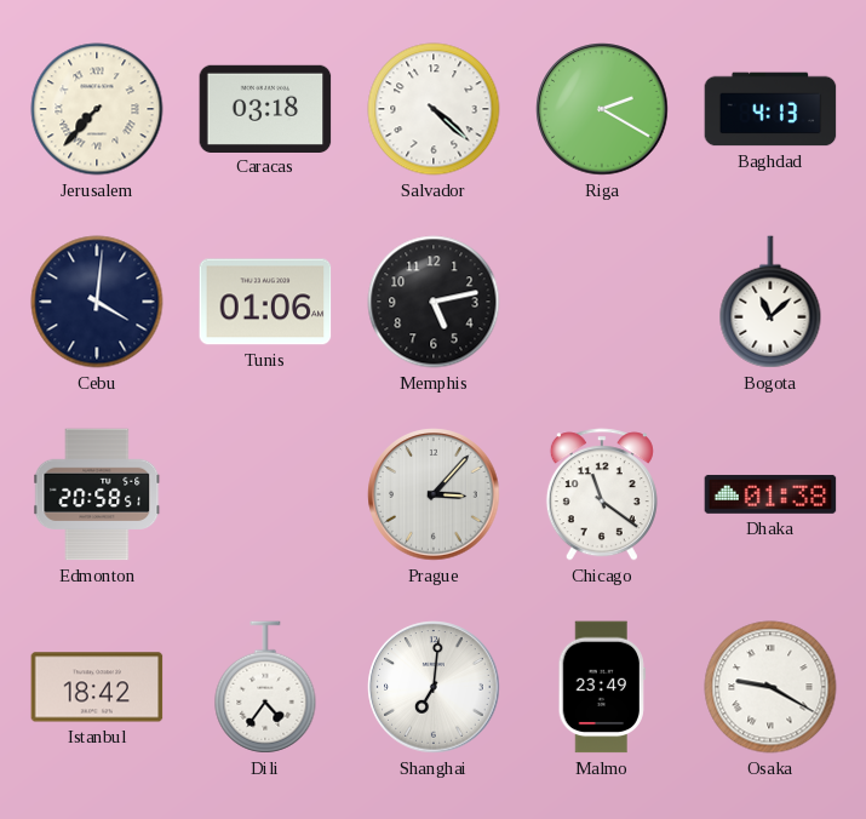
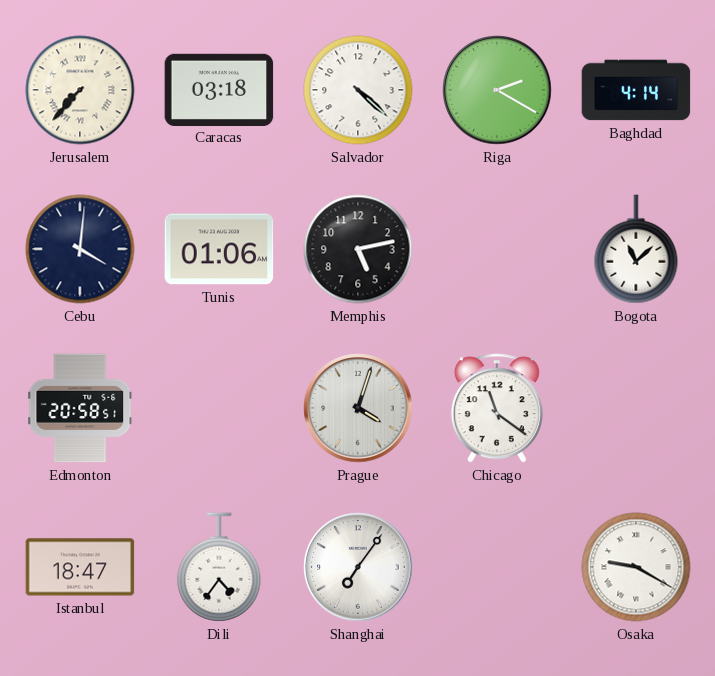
Baghdad: 4:13 -> 4:14 (636, 90)
Prague: 3:07 -> 4:03 (358, 408)
Dhaka: 01:38 -> none (770, 494)
Istanbul: 18:42 -> 18:47 (80, 567)
Shanghai: 7:01 -> 7:06 (358, 567)
Malmo: 23:49 -> none (602, 687)
